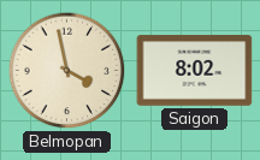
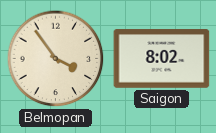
Belmopan: 3:58 -> 3:54 (56, 59)
